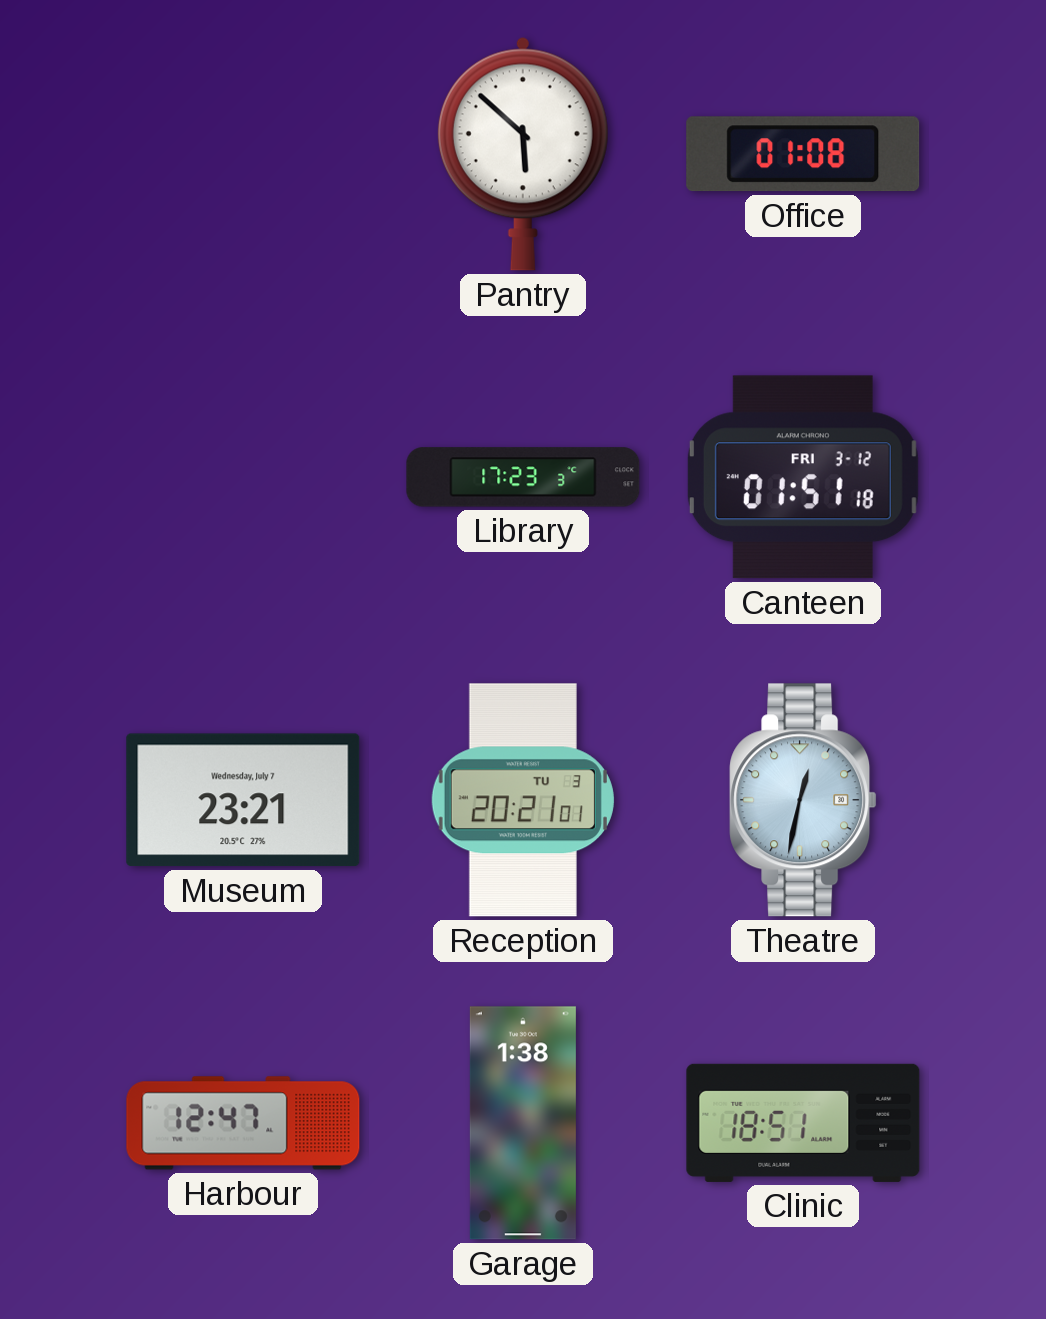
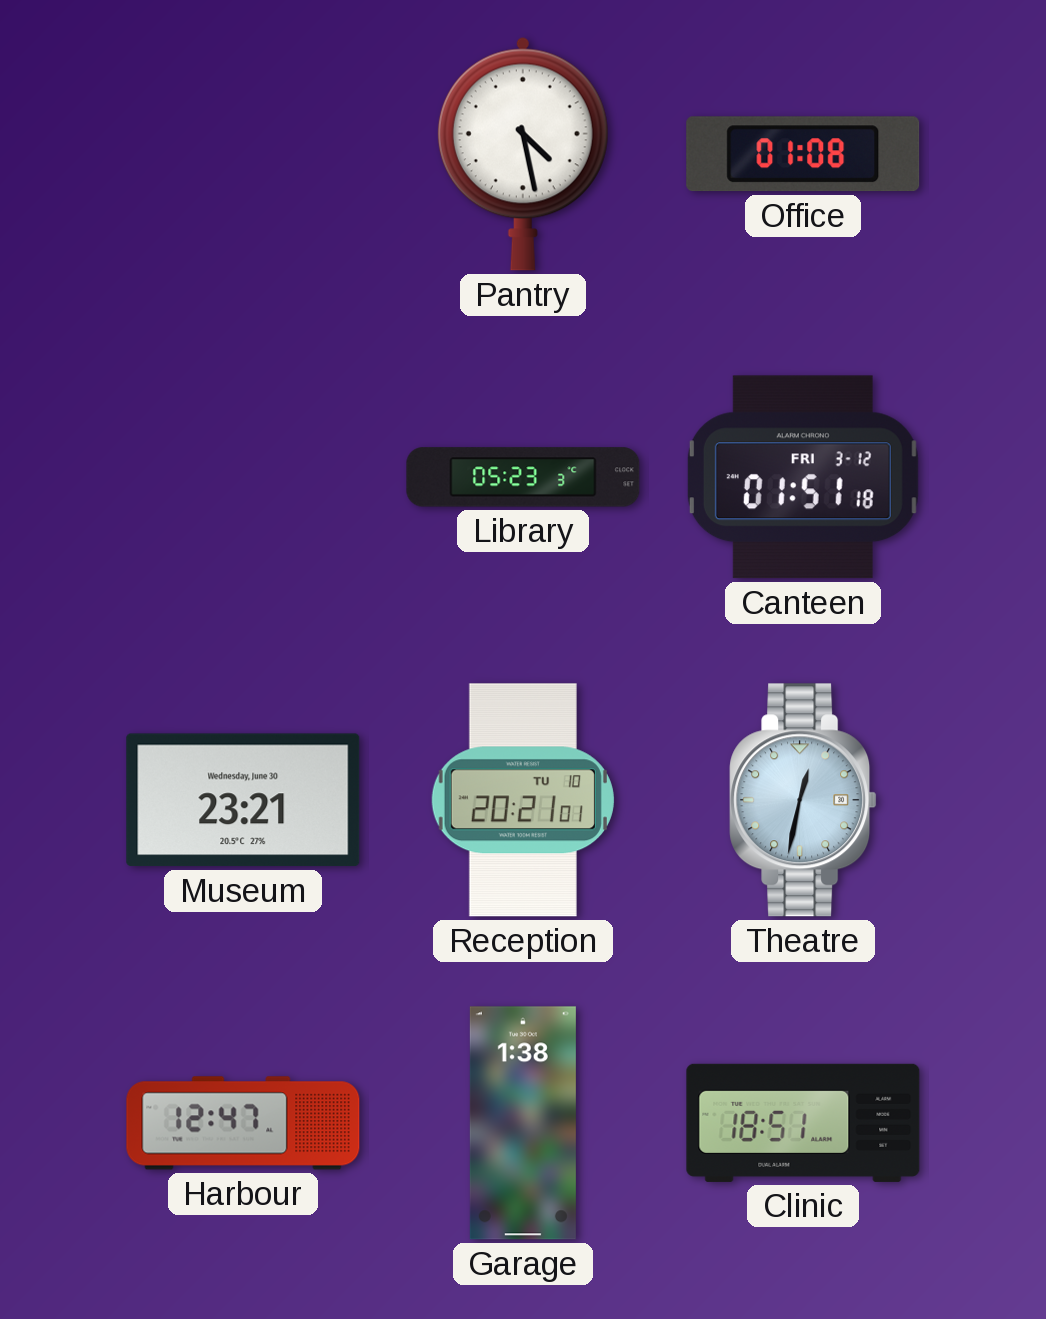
Pantry: 5:52 -> 4:28 (523, 154)
Library: 17:23 -> 05:23 (523, 477)
Museum date: Wednesday, July 7 -> Wednesday, June 30 (243, 800)
Reception date: TU 3 -> TU 10 (523, 800)
